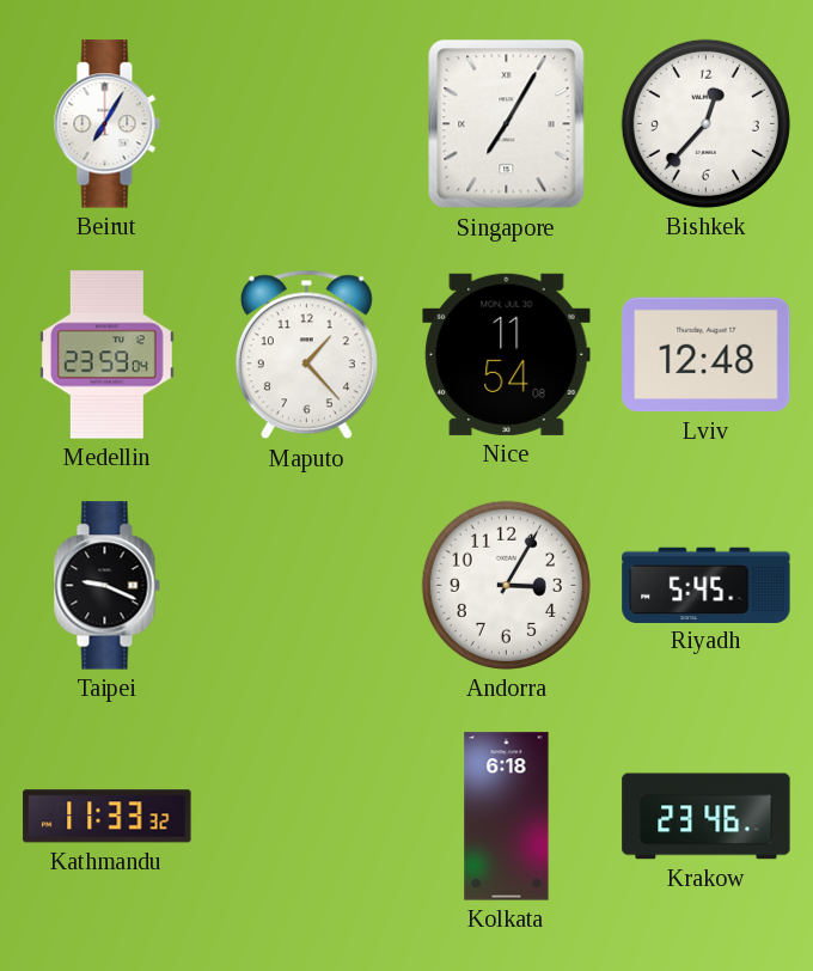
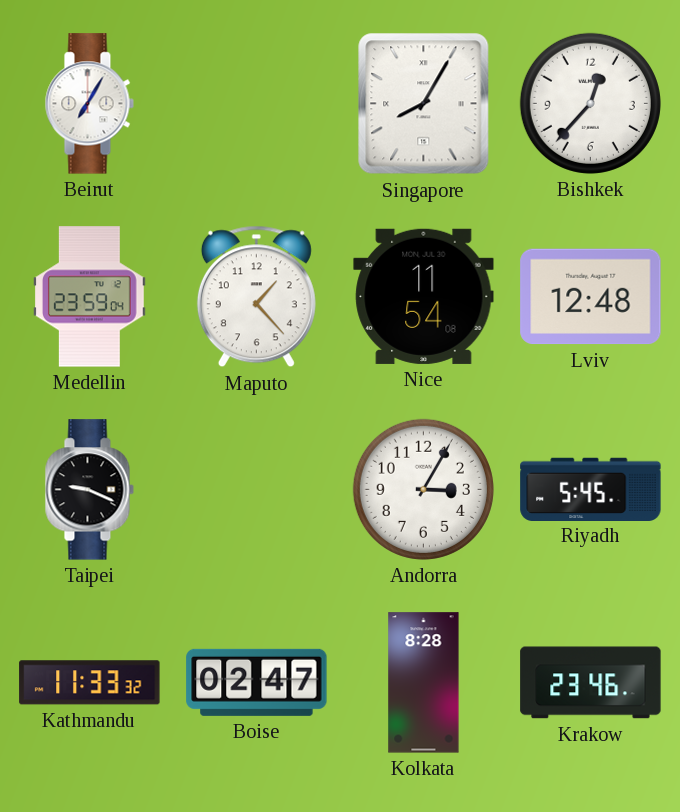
Singapore: 7:05 -> 8:05 (424, 104)
Boise: none -> 02:47 (257, 682)
Kolkata: 6:18 -> 8:28 (424, 683)
